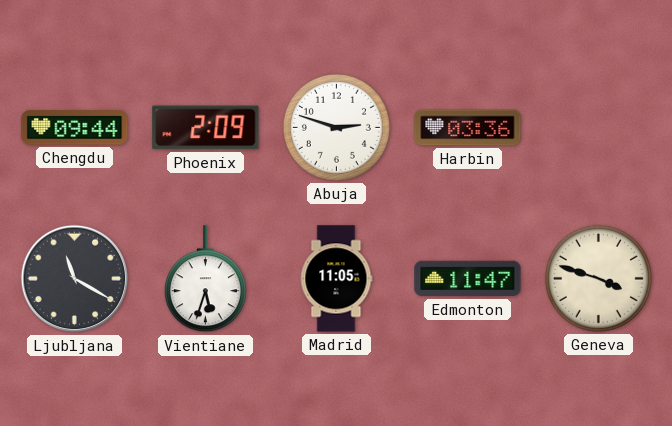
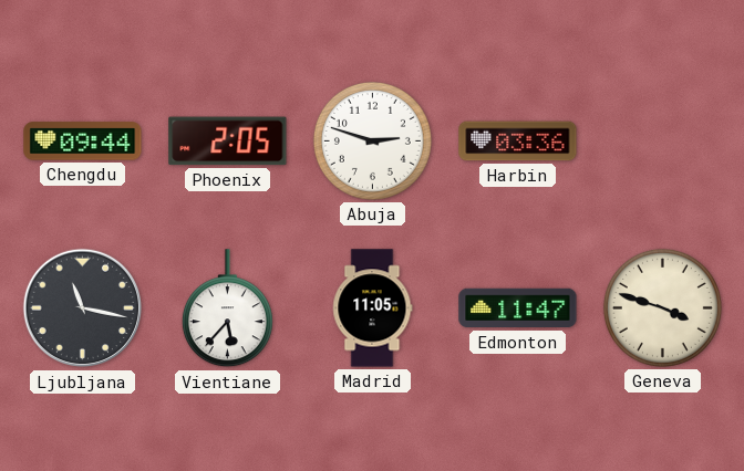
Phoenix: 2:09 -> 2:05 (228, 142)
Ljubljana: 11:20 -> 11:17 (83, 308)
Vientiane: 5:33 -> 5:37 (227, 308)
